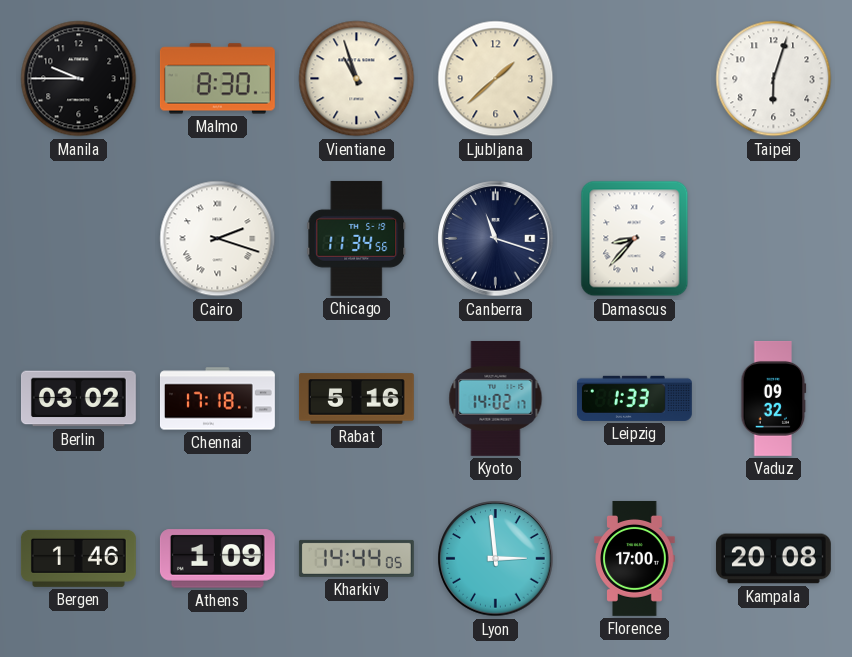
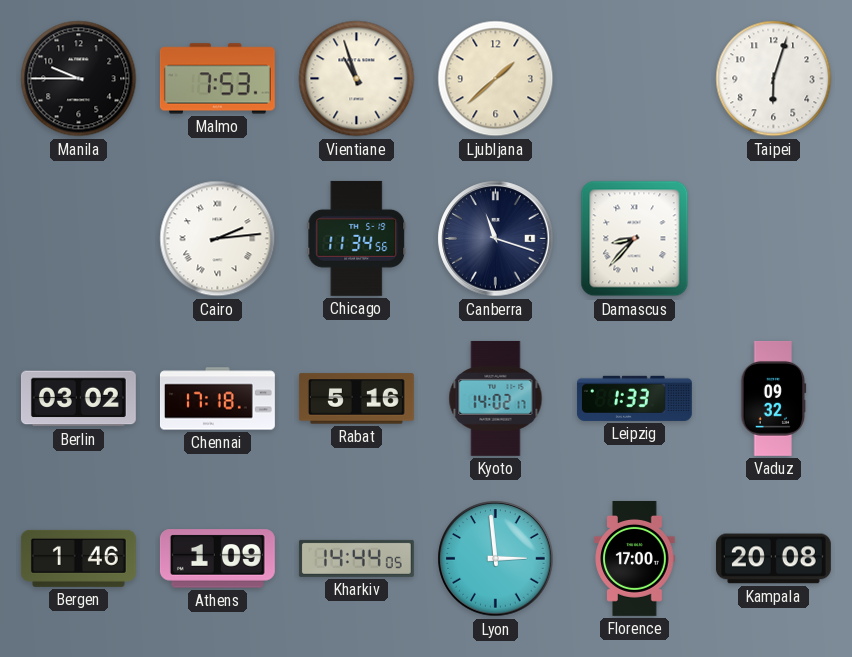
Malmo: 8:30 -> 7:53 (217, 79)
Cairo: 2:18 -> 2:14 (218, 239)
